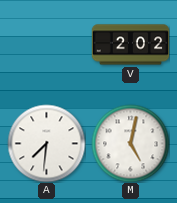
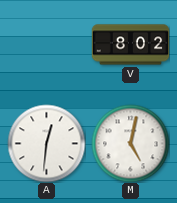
V: 2:02 -> 8:02 (130, 45)
A: 7:31 -> 12:31 (46, 143)
